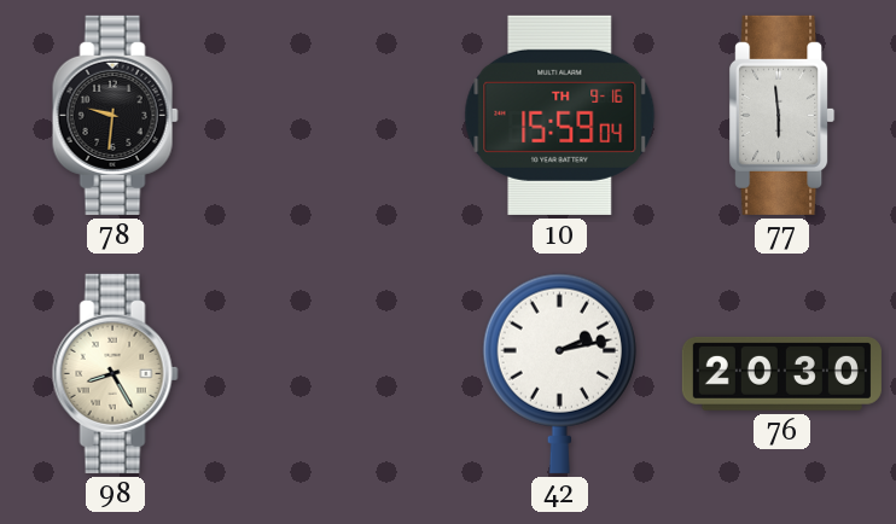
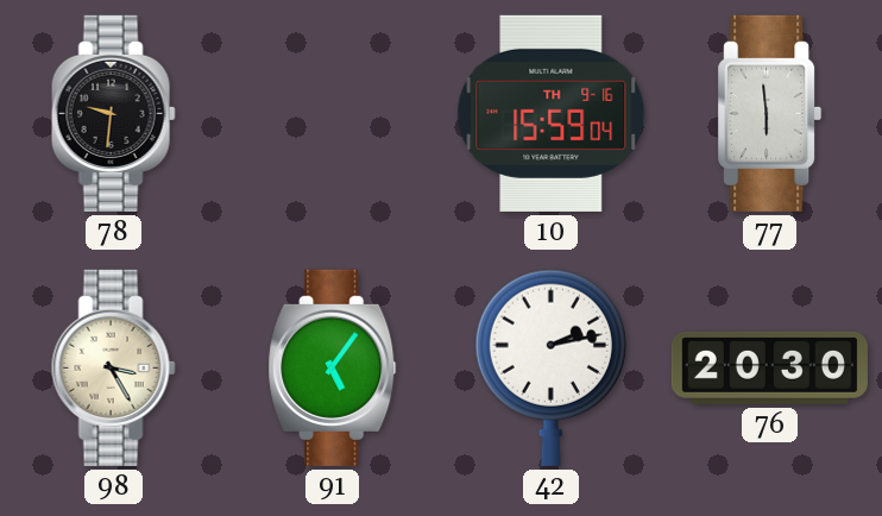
98: 8:25 -> 3:25 (113, 367)
91: none -> 5:06 (333, 367)
